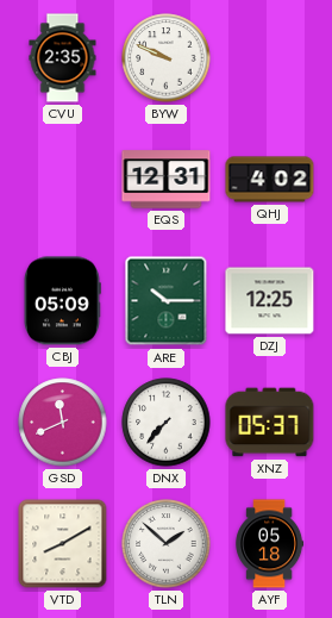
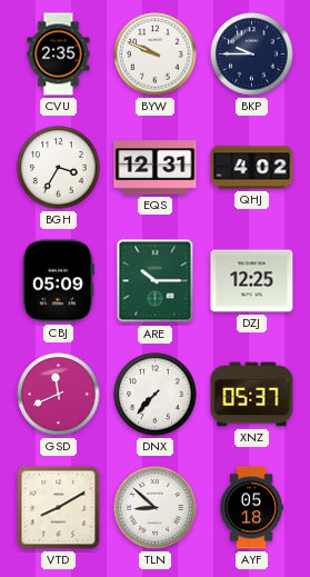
BKP: none -> 9:45 (252, 54)
BGH: none -> 3:35 (59, 168)
TLN: 1:52 -> 8:52 (156, 508)
